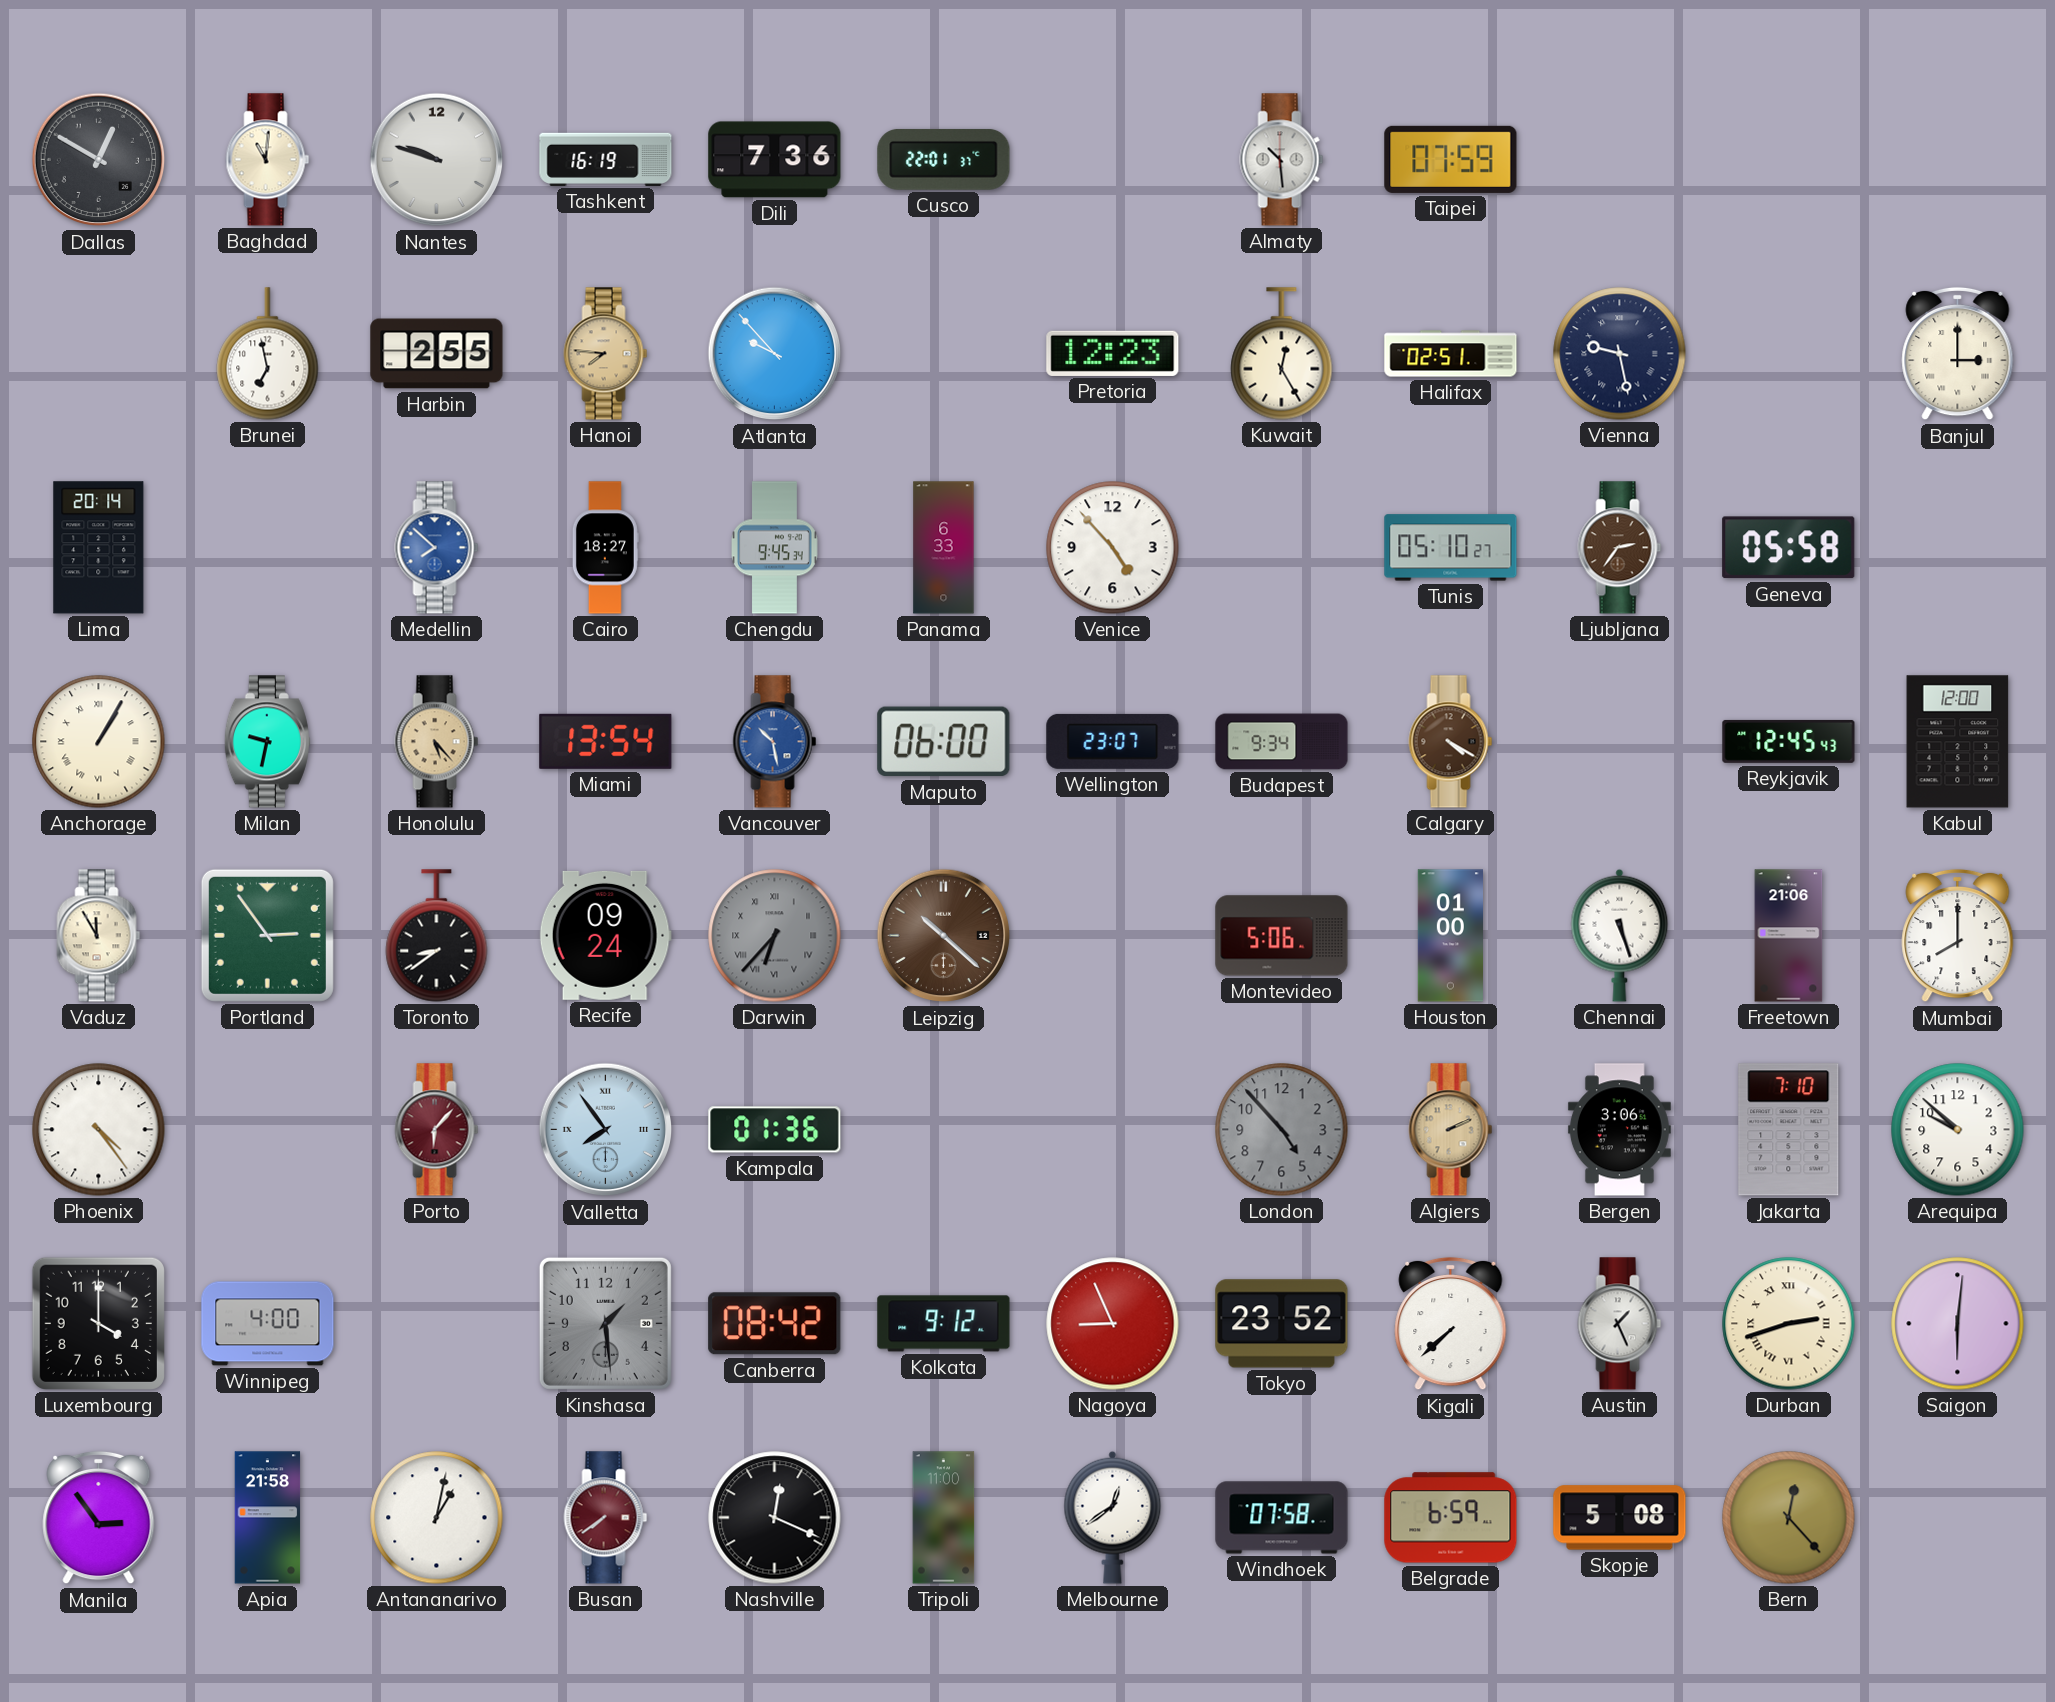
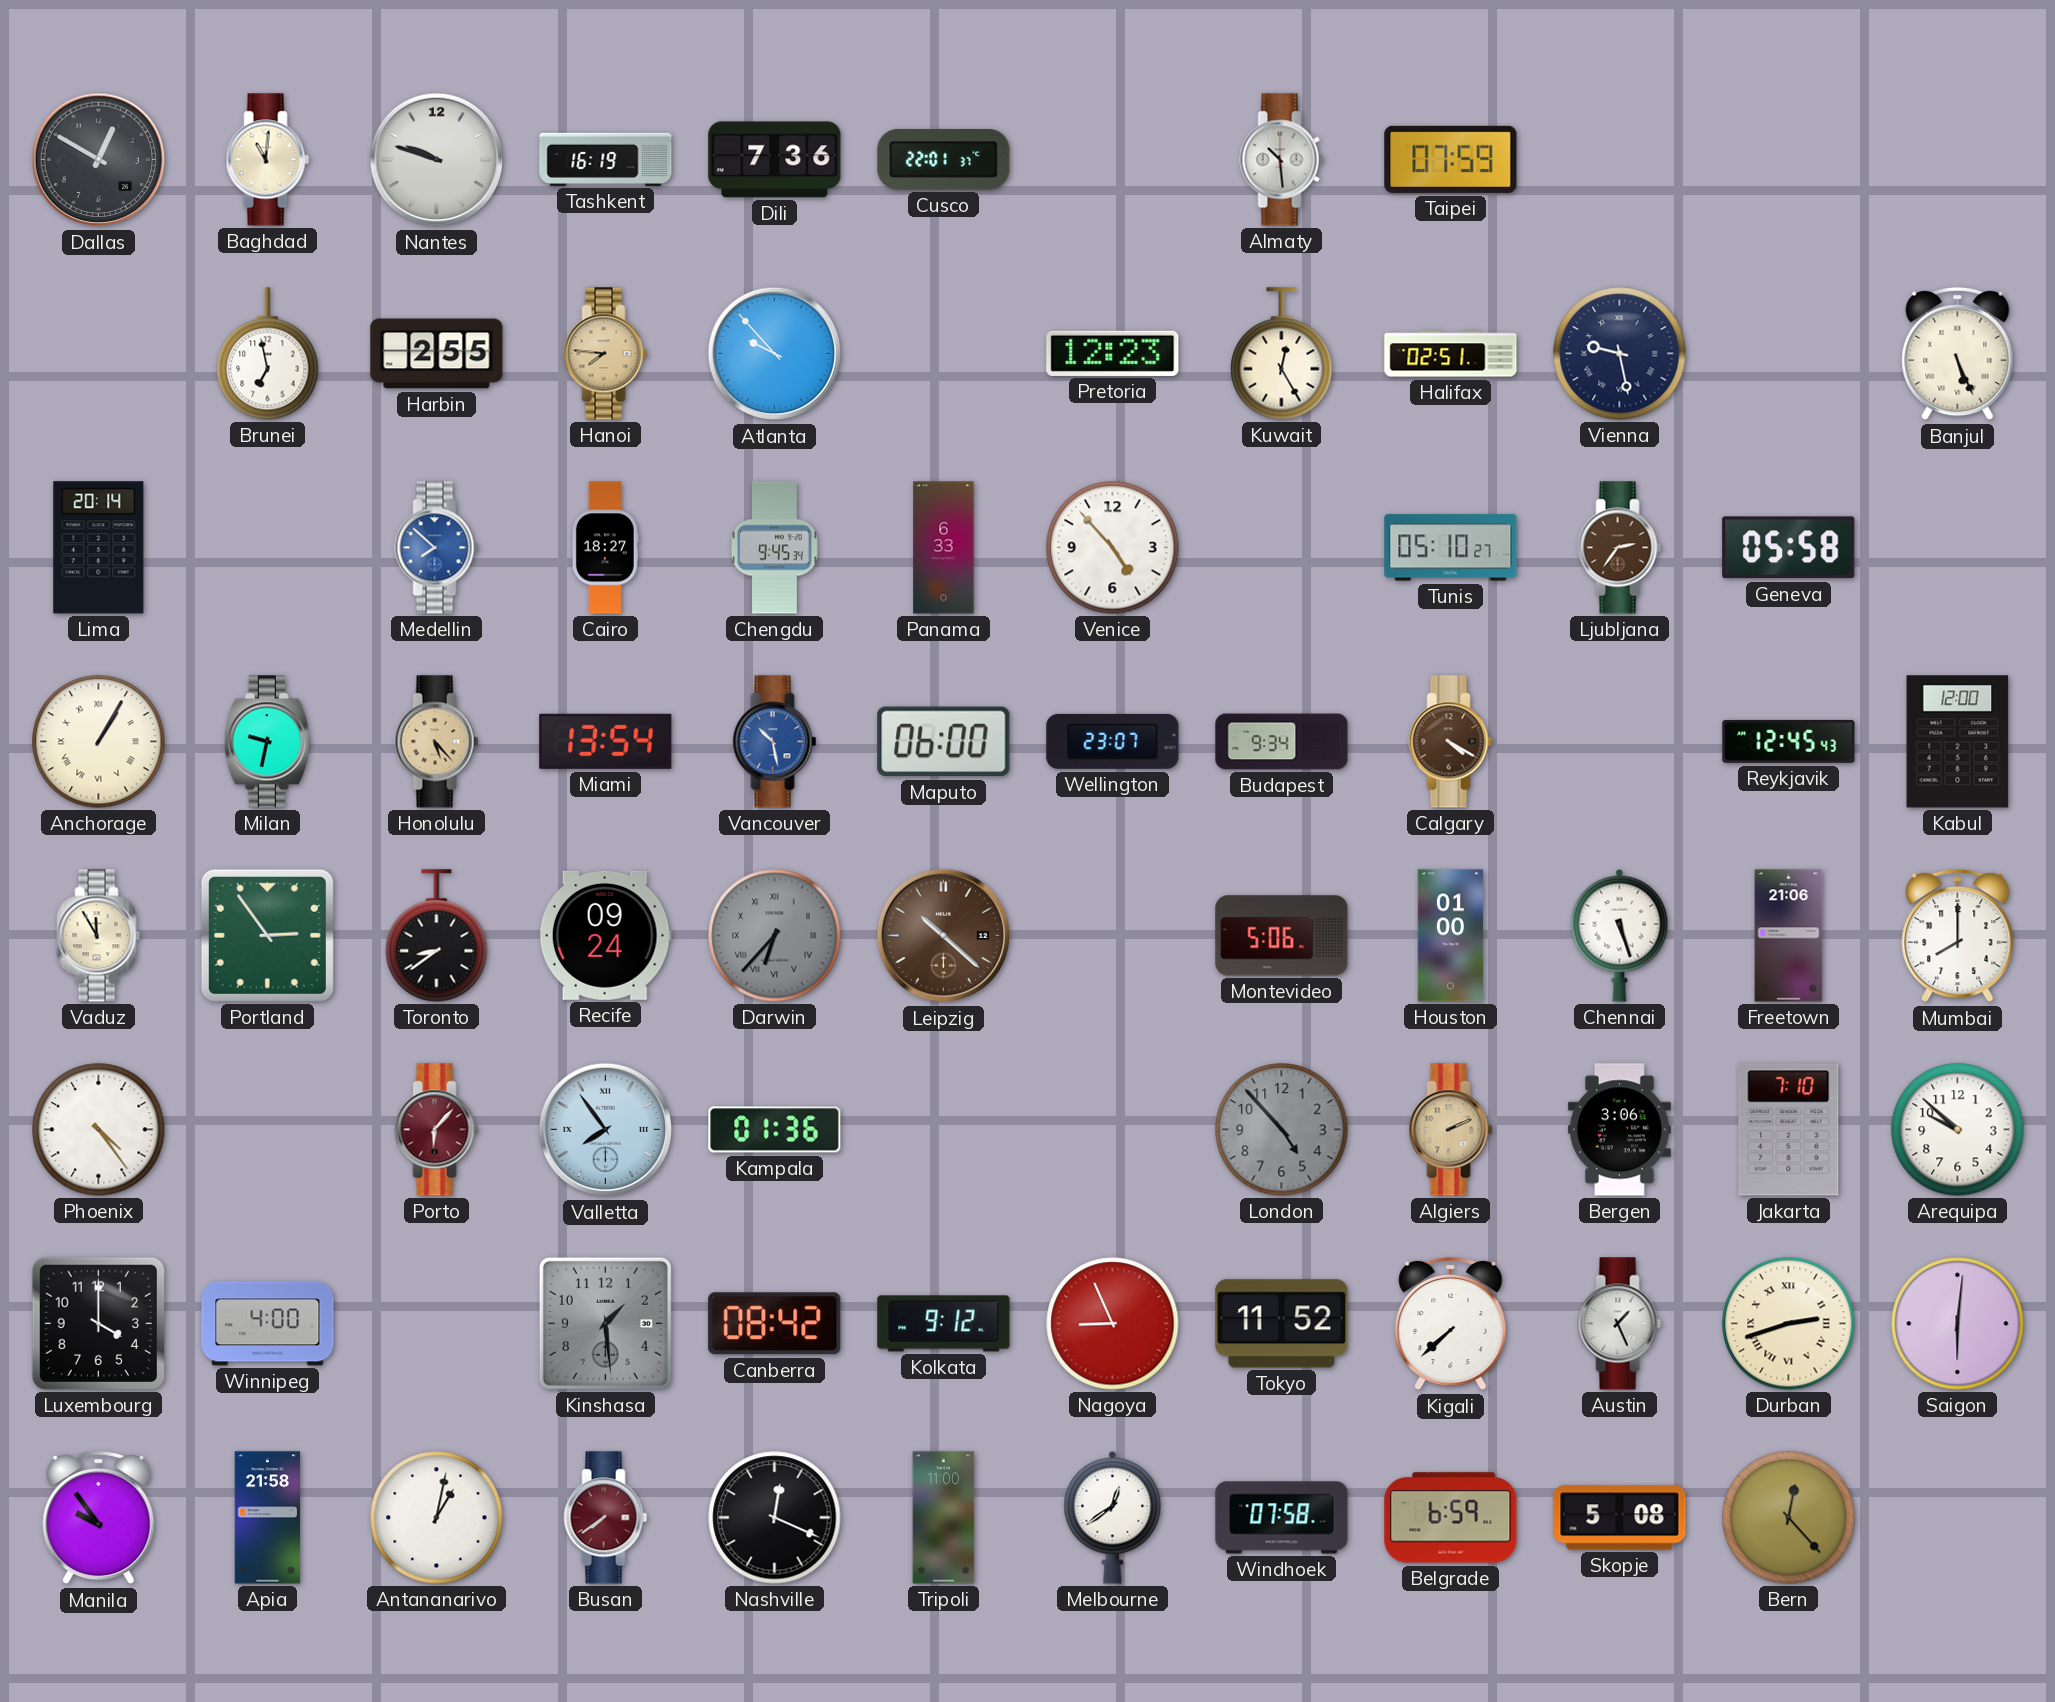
Banjul: 3:00 -> 5:26 (1958, 354)
Tokyo: 23:52 -> 11:52 (1282, 1324)
Manila: 2:54 -> 9:54 (99, 1518)
